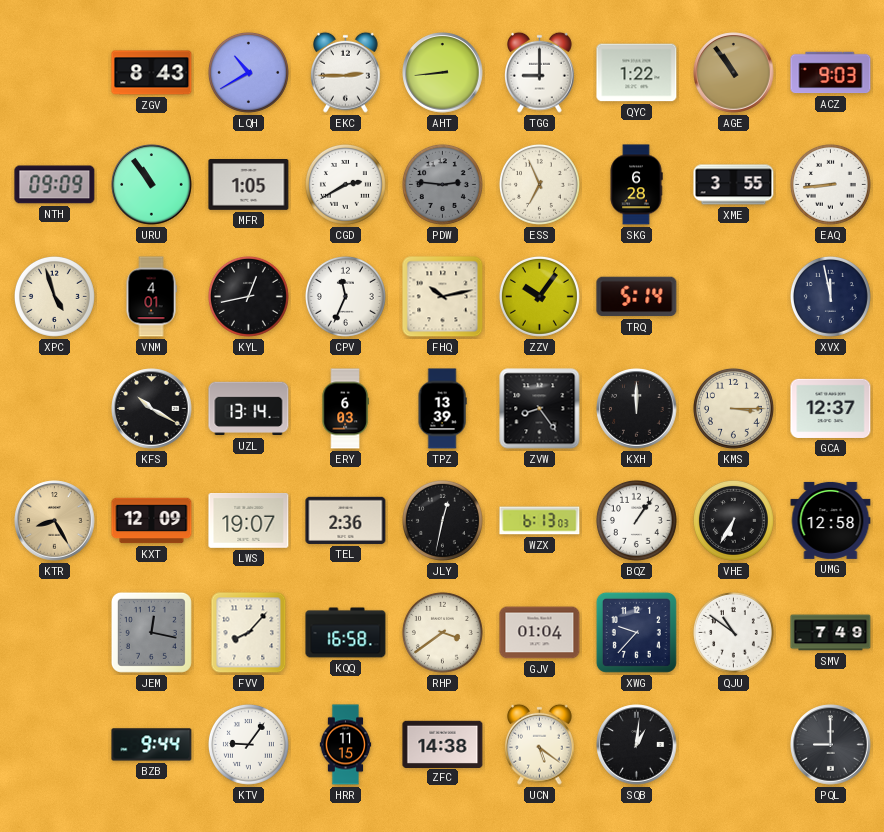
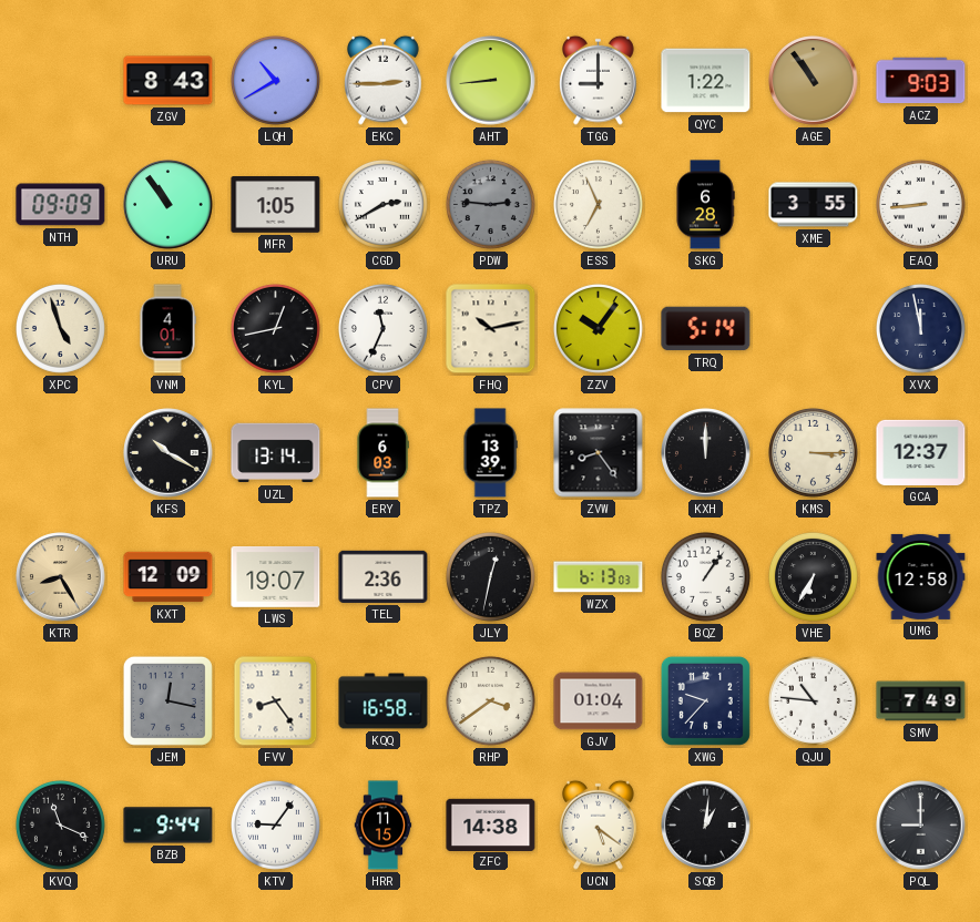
FVV: 8:07 -> 8:24 (276, 701)
QJU: 10:51 -> 10:46 (813, 700)
KVQ: none -> 11:19 (60, 824)
